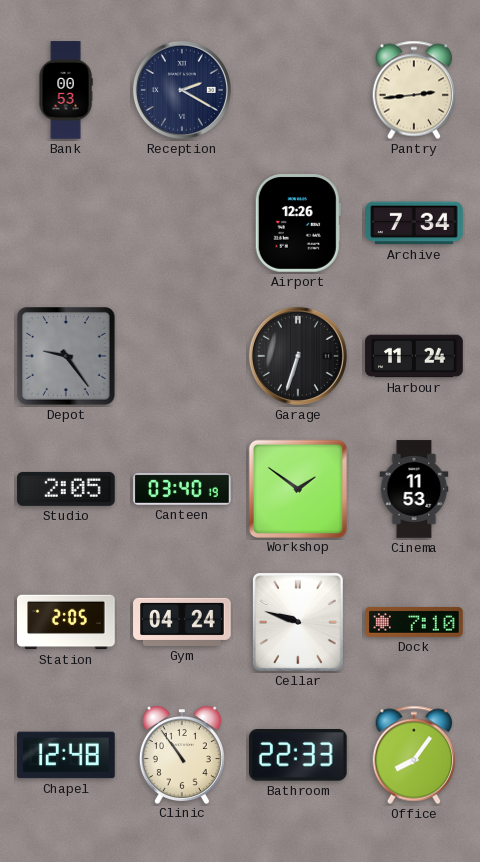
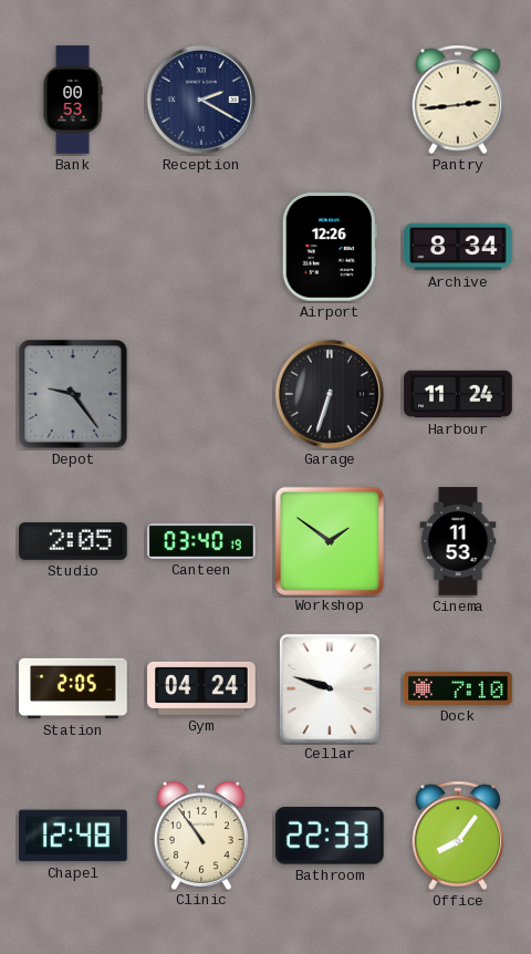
Archive: 7:34 -> 8:34 (458, 247)
